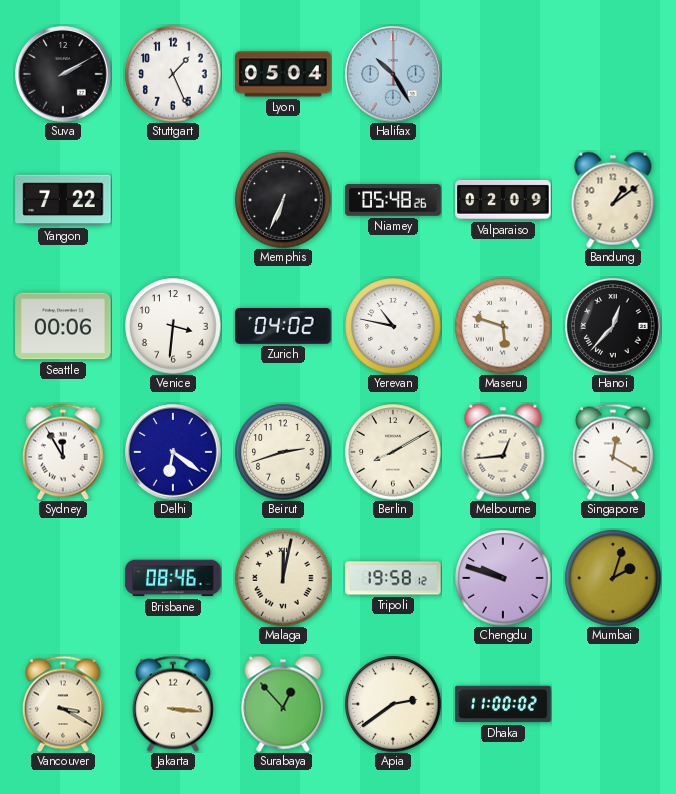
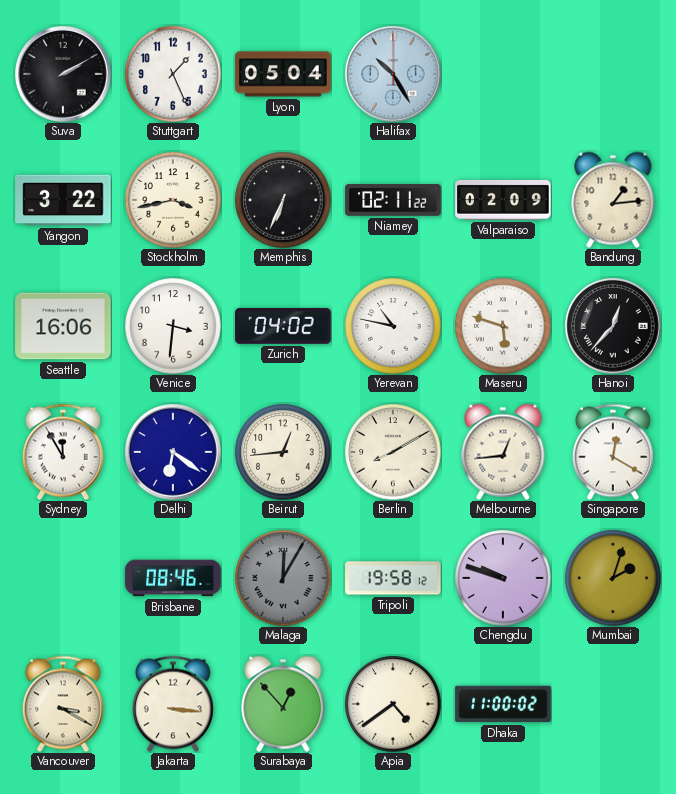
Yangon: 7:22 -> 3:22 (63, 200)
Stockholm: none -> 3:43 (173, 200)
Niamey: 05:48 -> 02:11 (393, 200)
Bandung: 1:09 -> 1:14 (613, 200)
Seattle: 00:06 -> 16:06 (63, 326)
Beirut: 2:42 -> 12:44 (283, 452)
Malaga: 12:02 -> 12:05 (283, 578)
Malaga dial: cream -> grey (283, 578)
Apia: 2:39 -> 4:39 (393, 704)
